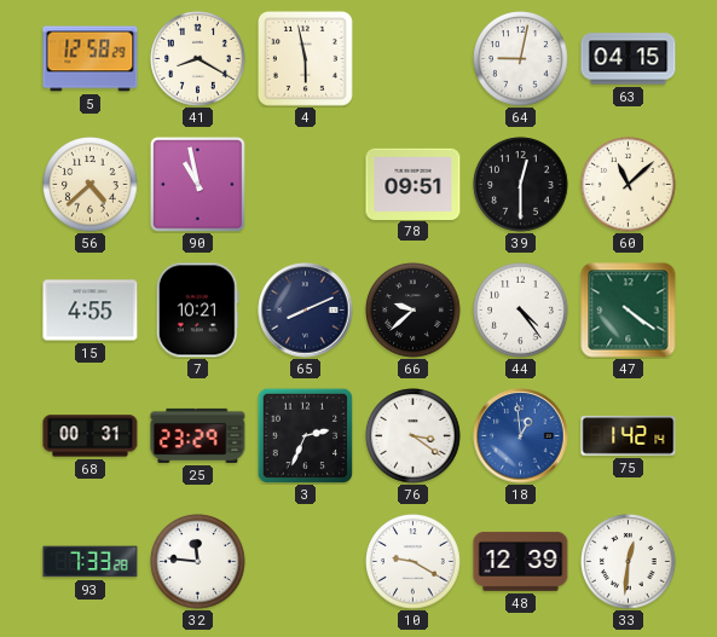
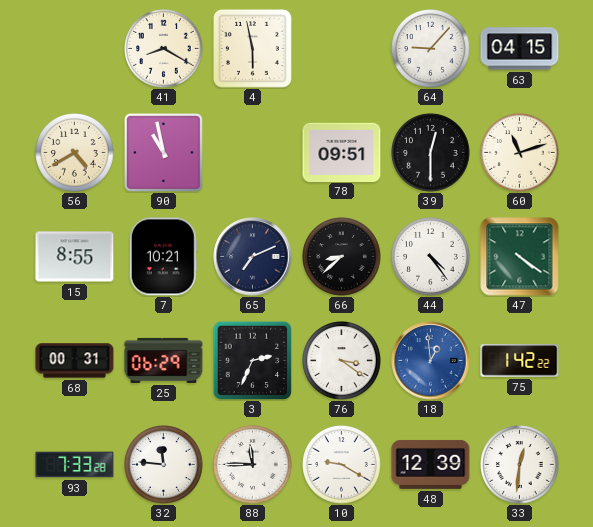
5: 12:58 -> none (91, 59)
64: 9:02 -> 9:07 (431, 49)
56: 4:38 -> 4:40 (75, 153)
60: 11:08 -> 11:12 (520, 153)
15: 4:55 -> 8:55 (75, 257)
65: 8:11 -> 7:11 (253, 257)
66: 9:38 -> 8:38 (342, 257)
25: 23:29 -> 06:29 (164, 360)
75: 1:42:14 -> 1:42:22 (520, 361)
88: none -> 11:45 (253, 465)
